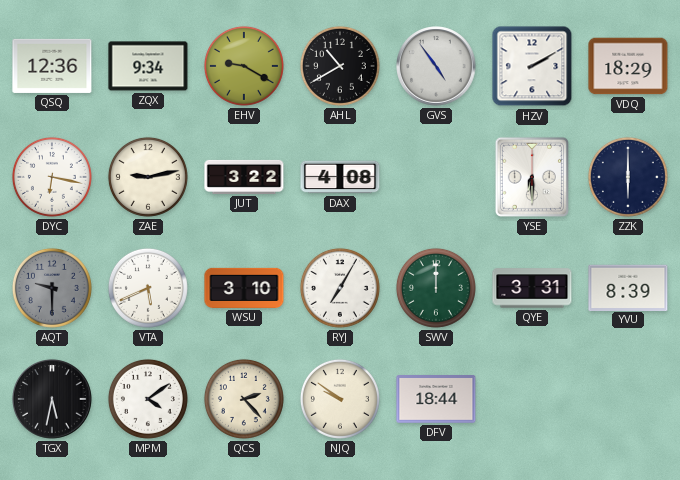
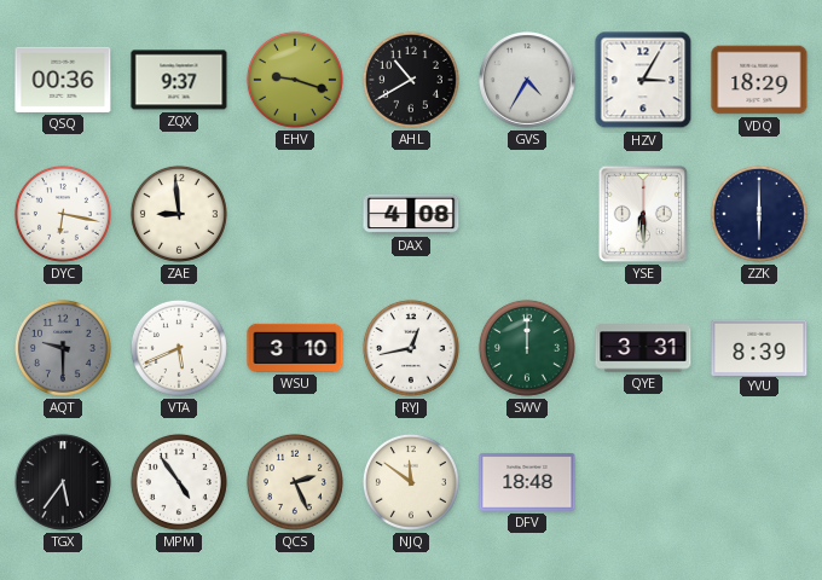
QSQ: 12:36 -> 00:36 (63, 80)
ZQX: 9:34 -> 9:37 (179, 80)
EHV: 9:20 -> 9:18 (295, 80)
GVS: 4:54 -> 4:35 (527, 80)
HZV: 2:10 -> 3:05 (643, 80)
ZAE: 9:13 -> 8:59 (179, 214)
JUT: 3:22 -> none (244, 177)
RYJ: 7:05 -> 12:43 (411, 348)
TGX: 5:32 -> 5:36 (63, 482)
MPM: 4:09 -> 4:54 (179, 482)
QCS: 2:23 -> 2:26 (295, 482)
NJQ: 9:51 -> 11:51 (411, 482)
DFV: 18:44 -> 18:48 (527, 483)
